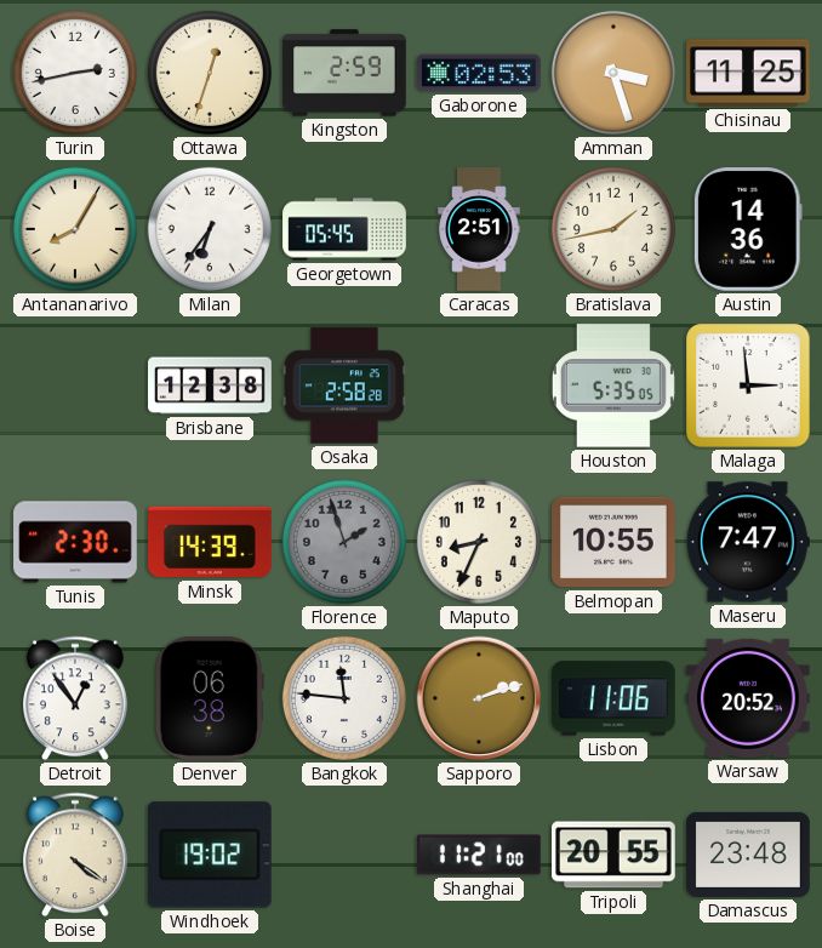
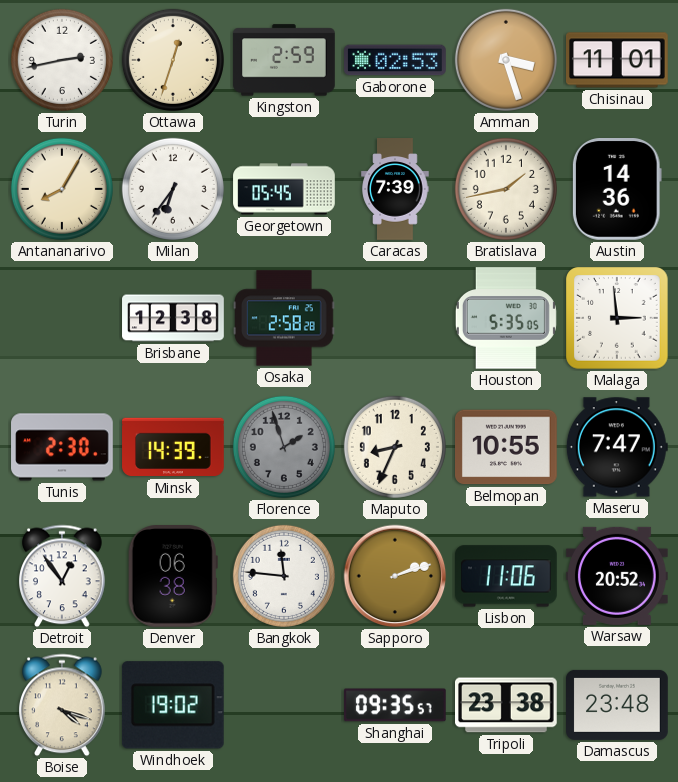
Chisinau: 11:25 -> 11:01 (618, 60)
Caracas: 2:51 -> 7:39 (395, 189)
Boise: 4:21 -> 4:18 (63, 705)
Shanghai: 11:21 -> 09:35 (395, 705)
Tripoli: 20:55 -> 23:38 (507, 705)
